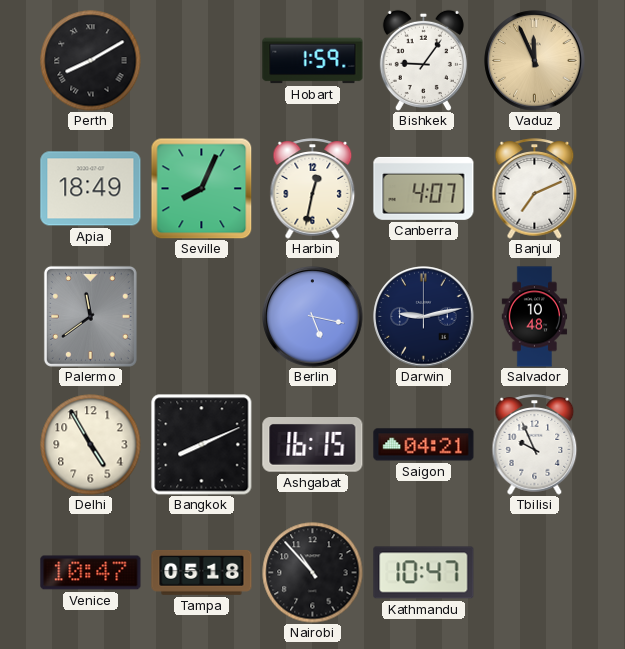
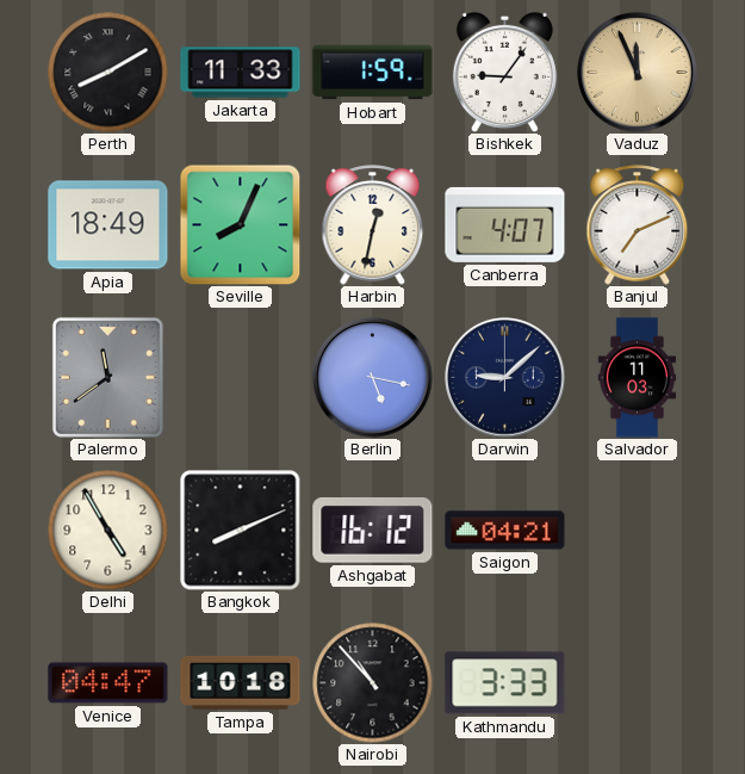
Jakarta: none -> 11:33 (241, 73)
Darwin: 9:13 -> 9:08 (505, 378)
Salvador: 10:48 -> 11:03 (638, 378)
Ashgabat: 16:15 -> 16:12 (373, 531)
Tbilisi: 9:56 -> none (535, 445)
Venice: 10:47 -> 04:47 (108, 683)
Tampa: 05:18 -> 10:18 (241, 682)
Kathmandu: 10:47 -> 3:33 (505, 683)
